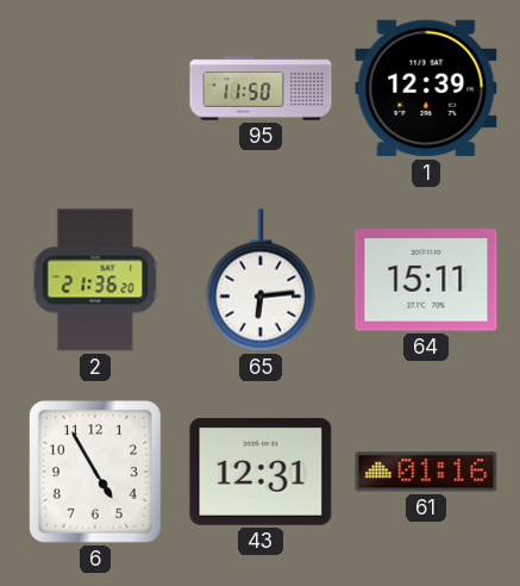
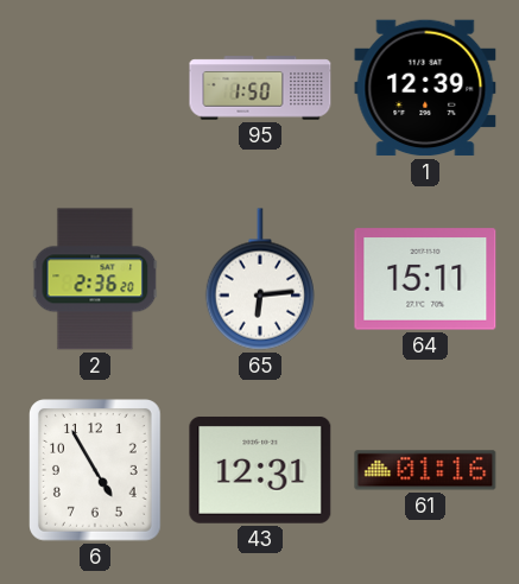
95: 11:50 -> 1:50 (260, 88)
2: 21:36 -> 2:36 (95, 279)
